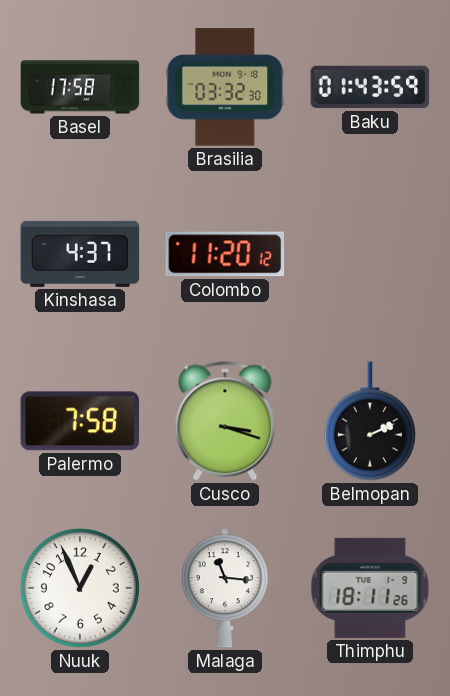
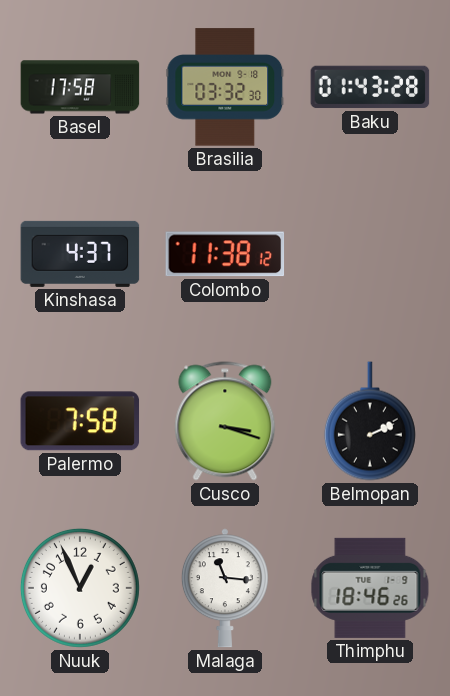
Baku: 01:43:59 -> 01:43:28 (370, 87)
Colombo: 11:20 -> 11:38 (225, 254)
Thimphu: 18:11 -> 18:46 (370, 588)
